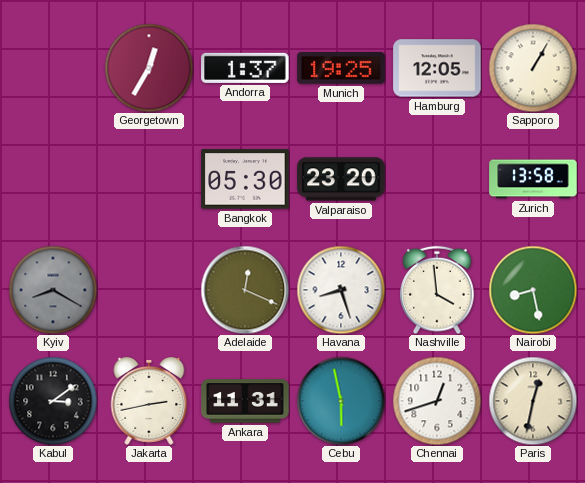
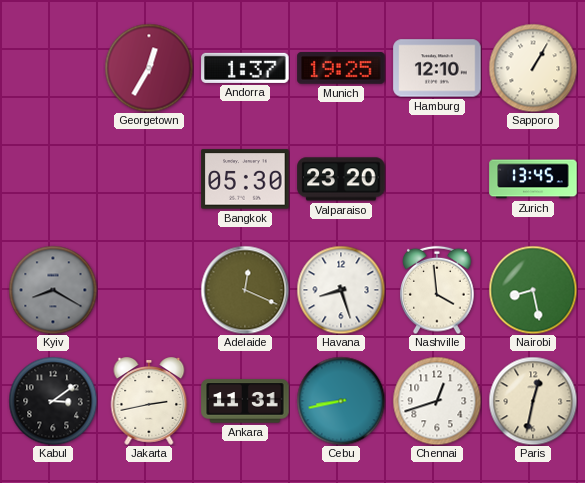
Hamburg: 12:05 -> 12:10 (437, 68)
Zurich: 13:58 -> 13:45 (533, 179)
Cebu: 5:58 -> 8:43 (341, 401)
